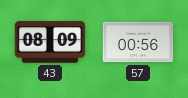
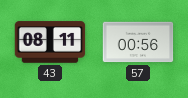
43: 08:09 -> 08:11 (50, 42)
